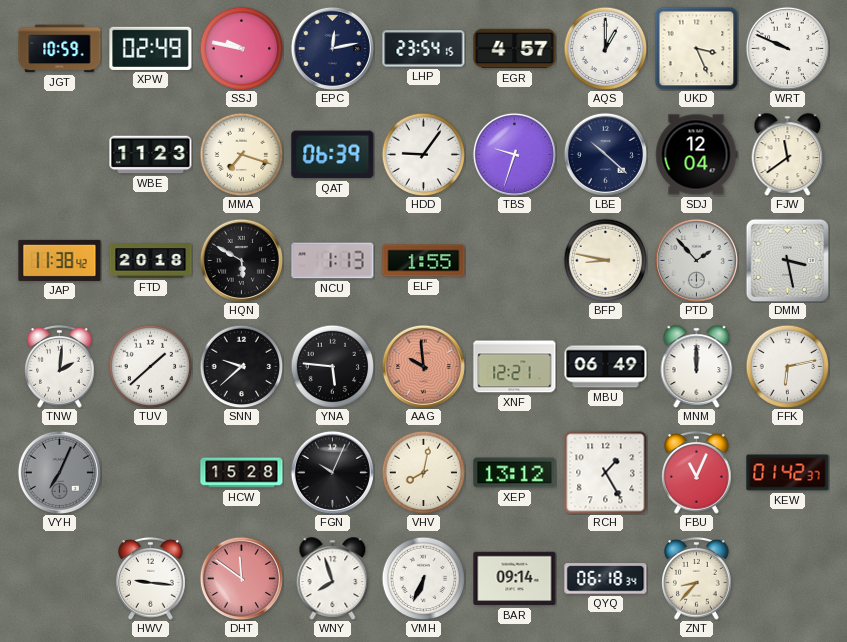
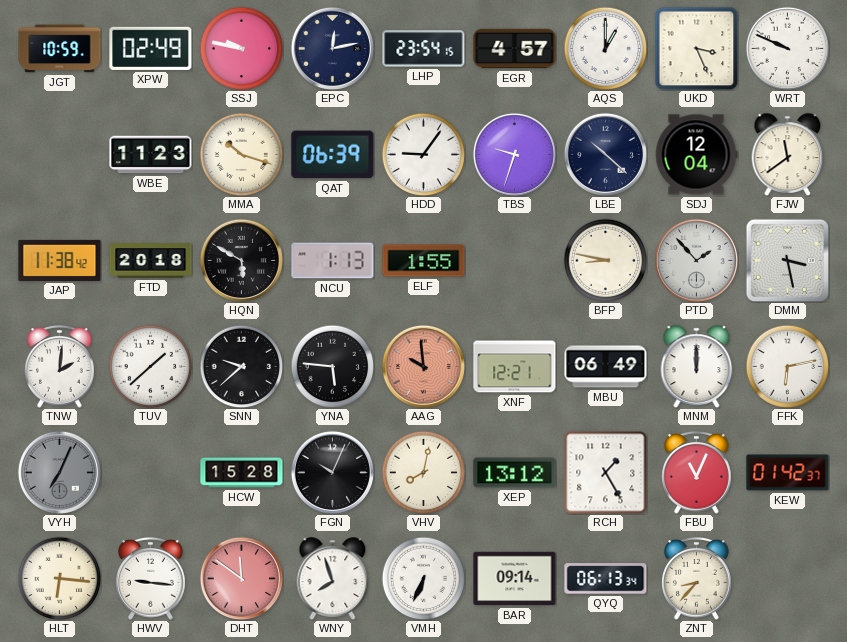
MMA: 7:18 -> 10:18 (241, 154)
HLT: none -> 6:16 (59, 578)
QYQ: 06:18 -> 06:13 (606, 579)
